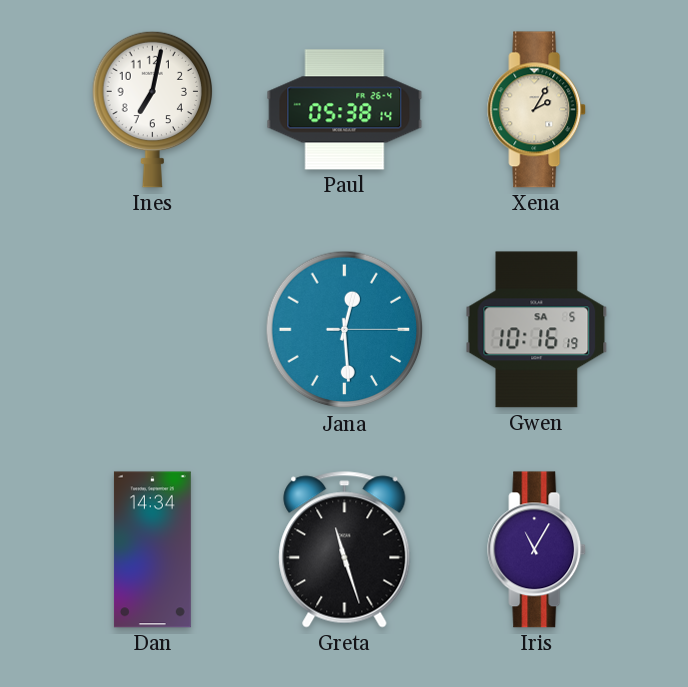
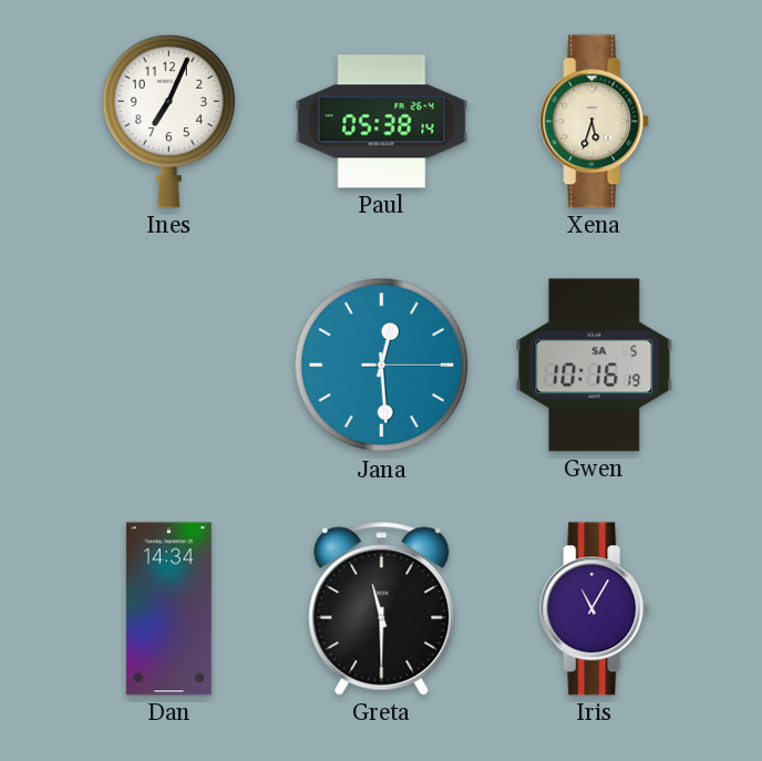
Ines: 7:02 -> 7:04 (169, 121)
Xena: 2:05 -> 5:33 (595, 122)
Greta: 11:27 -> 11:30 (382, 609)
